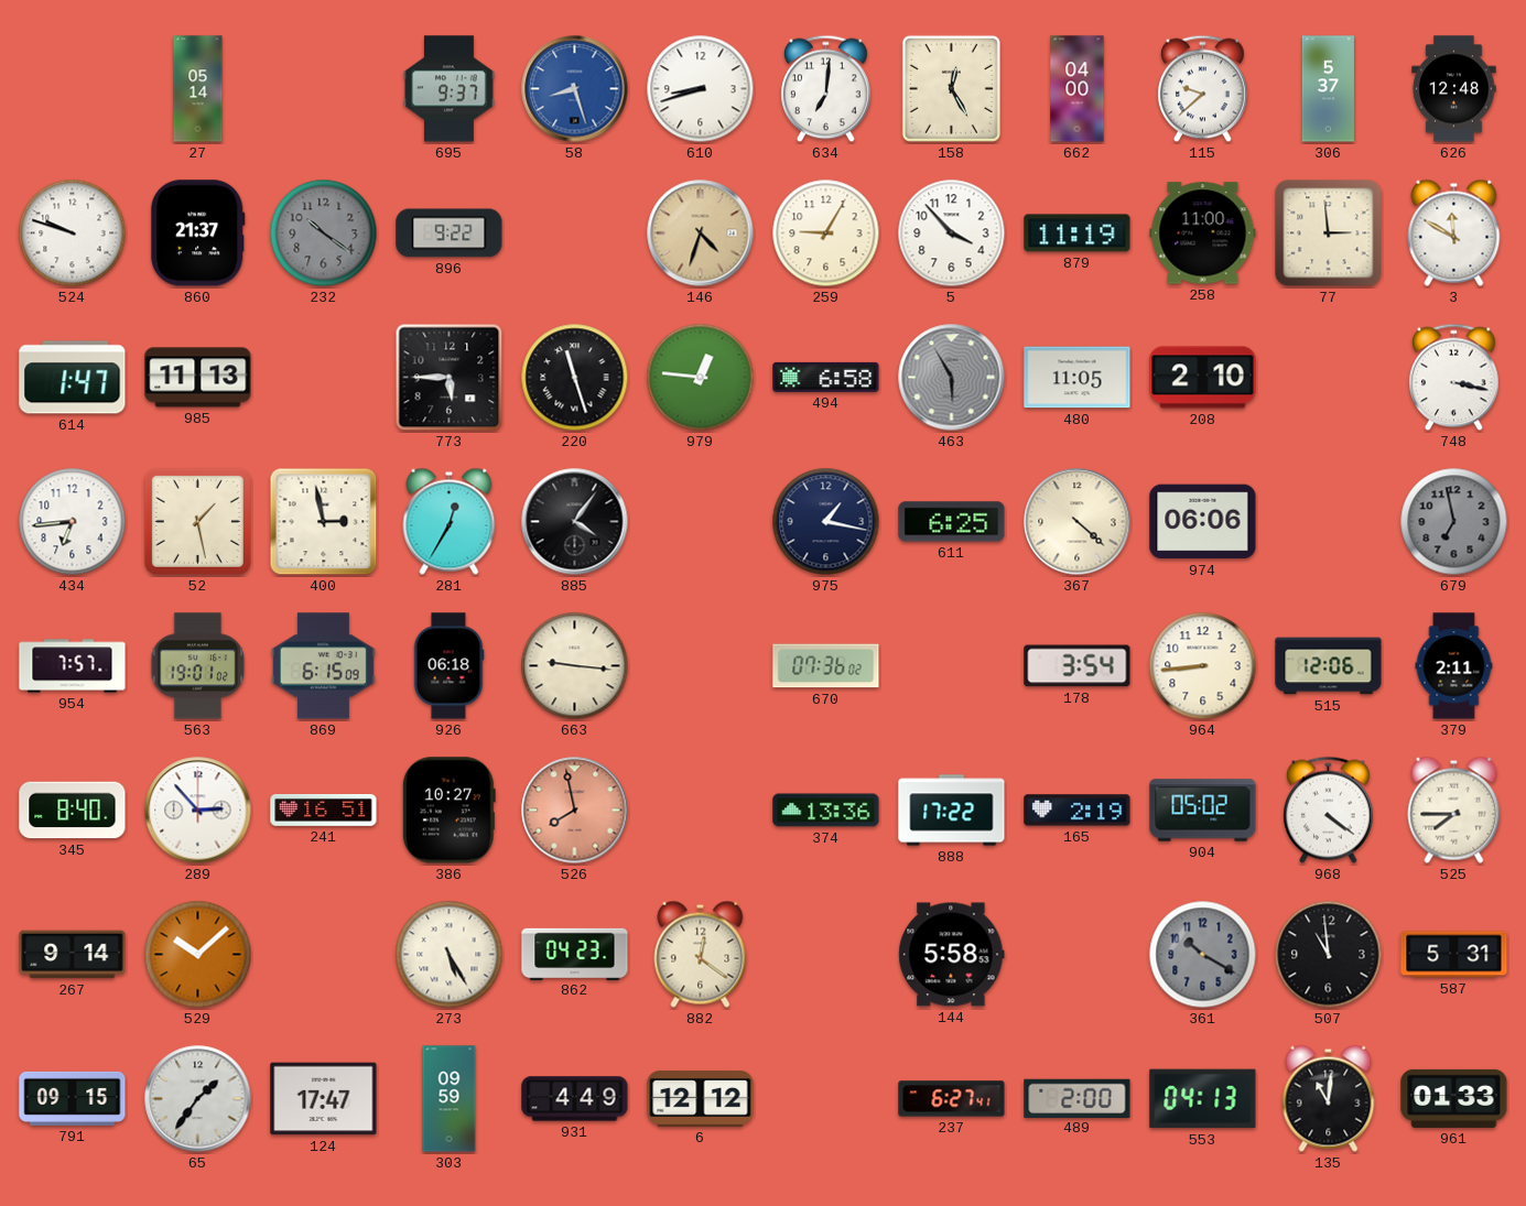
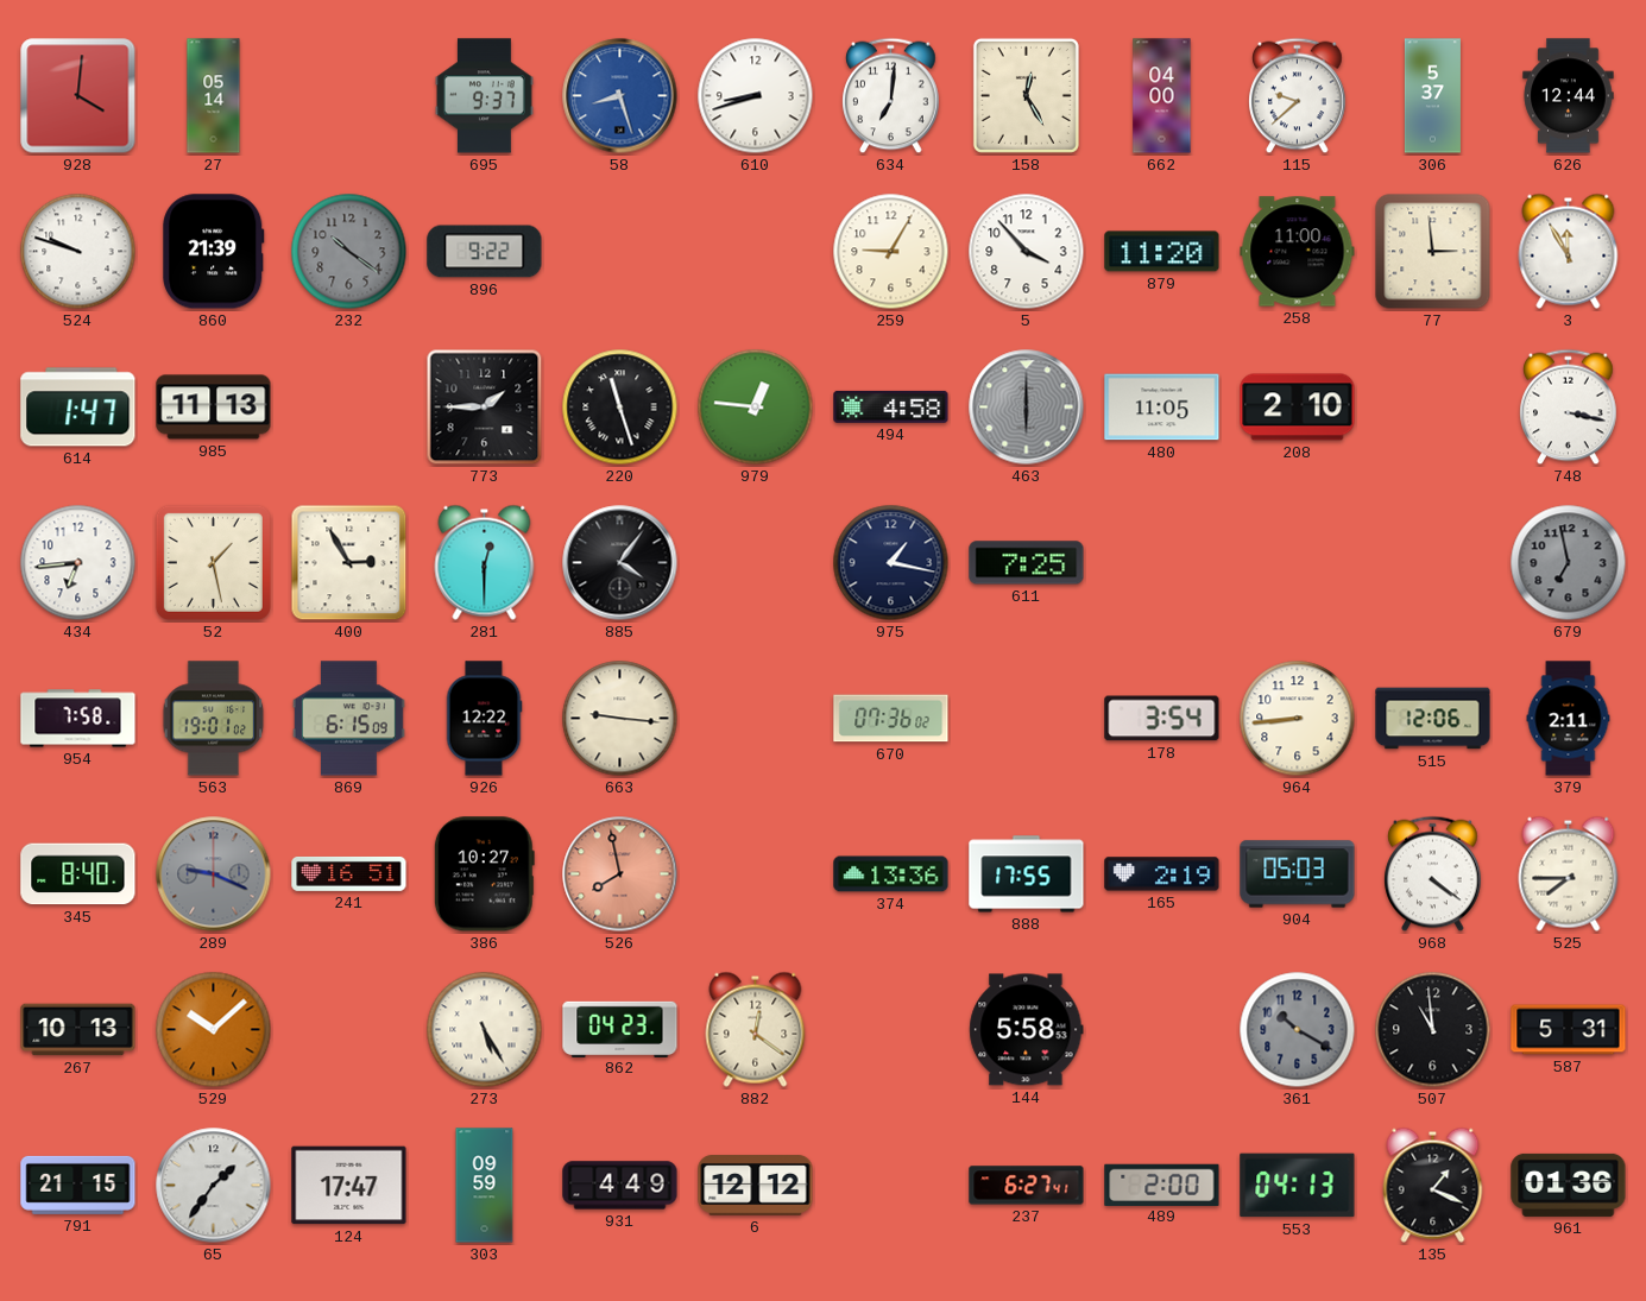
928: none -> 4:01 (78, 96)
626: 12:48 -> 12:44 (1569, 96)
860: 21:37 -> 21:39 (214, 252)
146: 4:33 -> none (701, 233)
879: 11:19 -> 11:20 (1162, 252)
3: 11:50 -> 11:55 (1569, 251)
773: 5:45 -> 1:45 (485, 408)
494: 6:58 -> 4:58 (891, 406)
463: 5:55 -> 6:00 (1027, 408)
400: 2:58 -> 2:55 (349, 563)
281: 12:35 -> 12:30 (485, 562)
611: 6:25 -> 7:25 (1027, 563)
367: 4:22 -> none (1078, 522)
974: 06:06 -> none (1203, 522)
954: 7:57 -> 7:58 (78, 719)
926: 06:18 -> 12:22 (484, 719)
289: 2:53 -> 9:19 (214, 874)
289 dial: white -> grey (214, 874)
888: 17:22 -> 17:55 (1027, 874)
904: 05:02 -> 05:03 (1298, 874)
267: 9:14 -> 10:13 (78, 1030)
791: 09:15 -> 21:15 (78, 1185)
135: 11:01 -> 1:19 (1433, 1185)
961: 01:33 -> 01:36 (1569, 1185)
